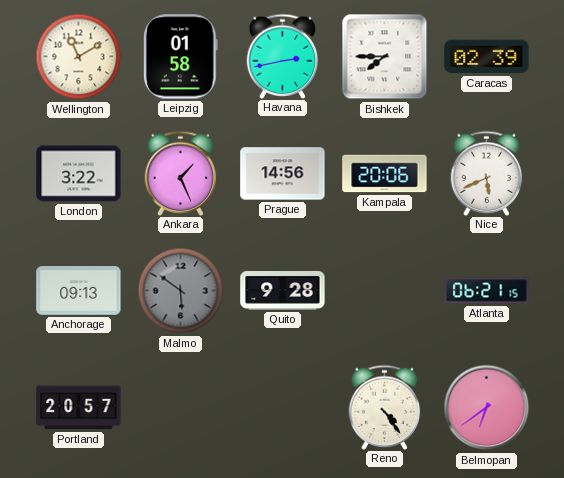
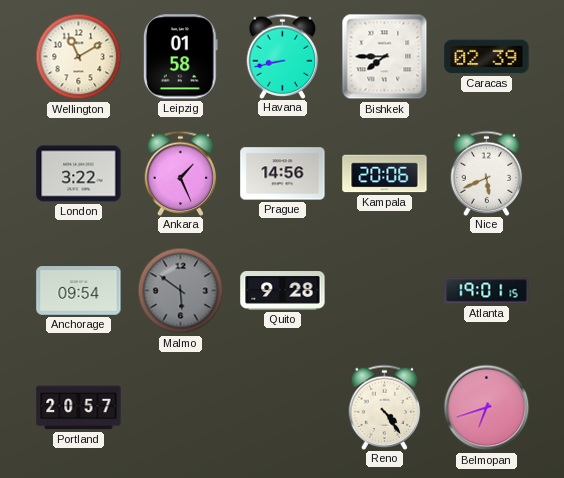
Havana: 2:43 -> 8:43 (283, 56)
Anchorage: 09:13 -> 09:54 (79, 291)
Atlanta: 06:21 -> 19:01 (487, 291)
Belmopan: 6:39 -> 6:42 (487, 408)
